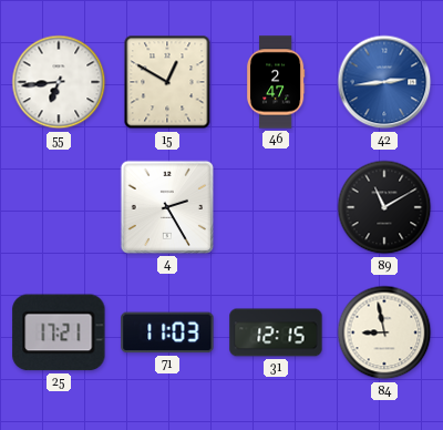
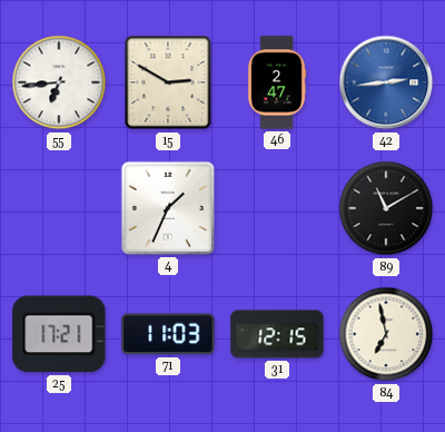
15: 12:50 -> 2:50 (168, 82)
4: 2:25 -> 1:34 (168, 208)
84: 8:58 -> 6:58 (386, 334)
